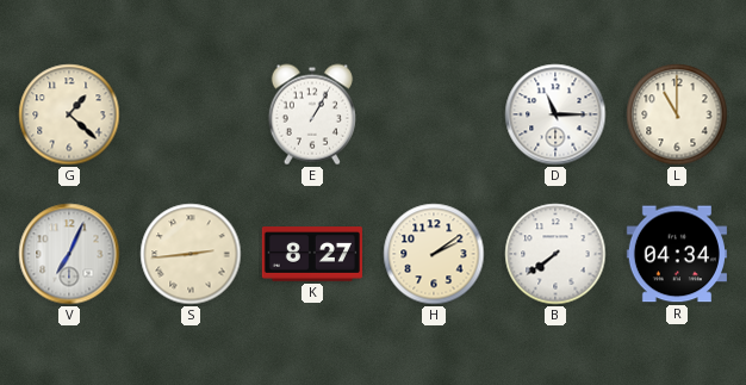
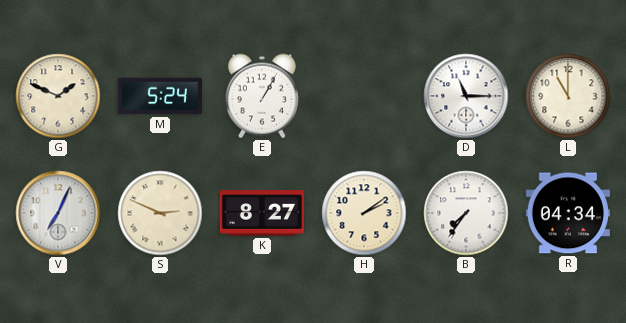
G: 1:22 -> 1:49 (58, 96)
M: none -> 5:24 (160, 96)
S: 2:44 -> 2:49 (160, 213)
B: 7:39 -> 7:36 (466, 213)
